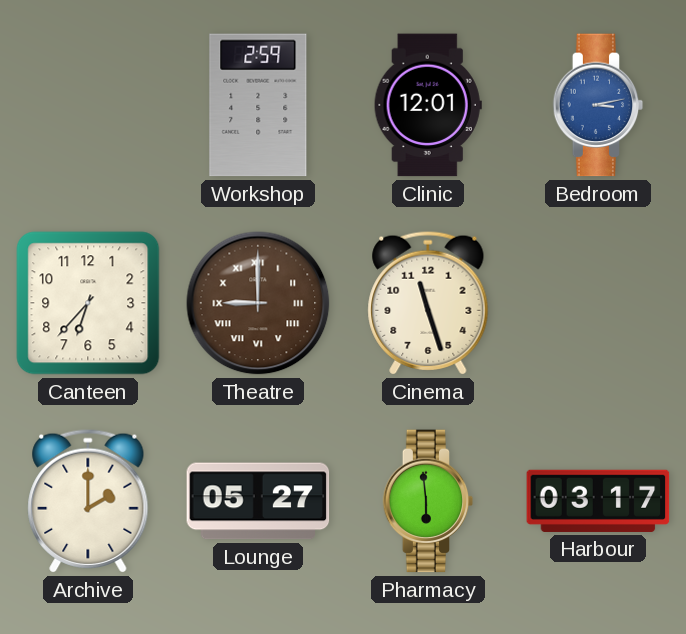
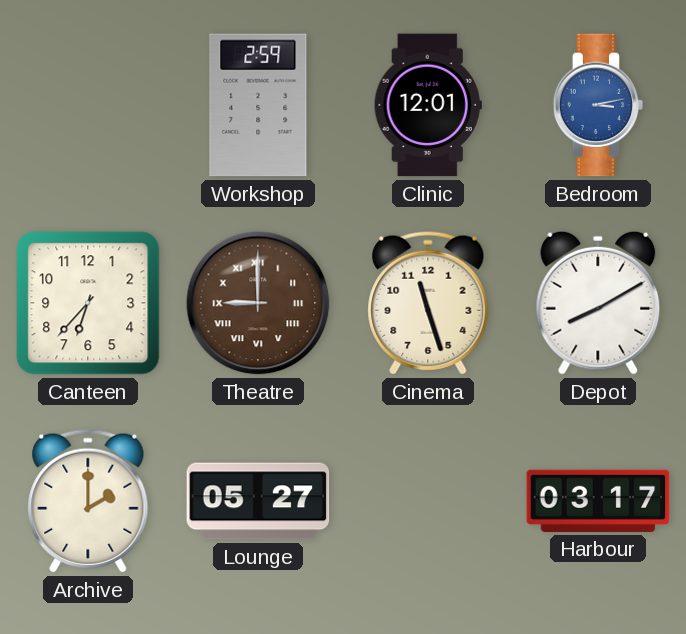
Depot: none -> 8:10 (598, 303)
Pharmacy: 5:59 -> none (428, 501)
